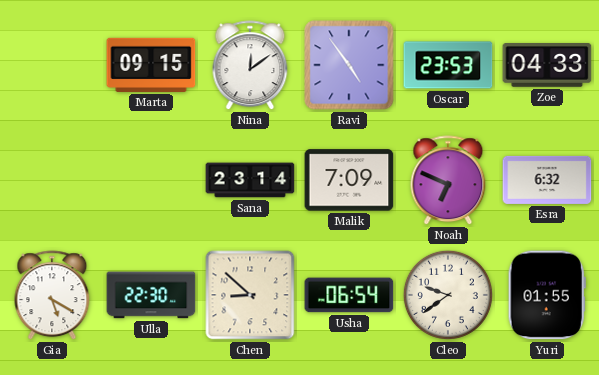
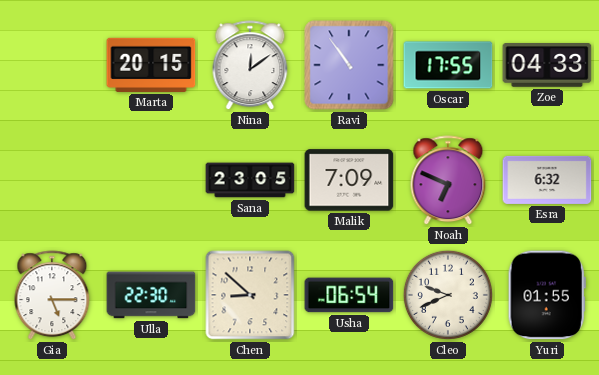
Marta: 09:15 -> 20:15 (151, 65)
Ravi: 4:54 -> 10:54 (349, 65)
Oscar: 23:53 -> 17:55 (448, 65)
Sana: 23:14 -> 23:05 (250, 180)
Gia: 5:20 -> 5:15 (52, 296)
Cleo: 9:39 -> 9:41 (448, 295)
